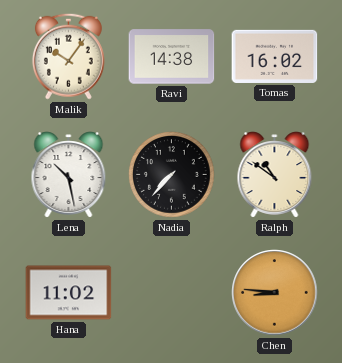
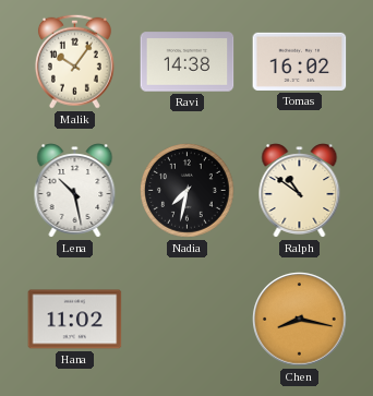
Nadia: 7:37 -> 7:32 (188, 191)
Chen: 8:46 -> 8:17 (300, 320)
